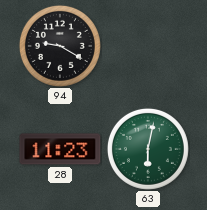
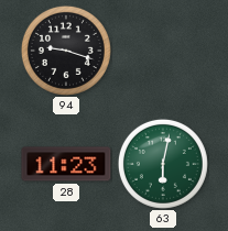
94: 9:20 -> 9:18 (66, 51)
